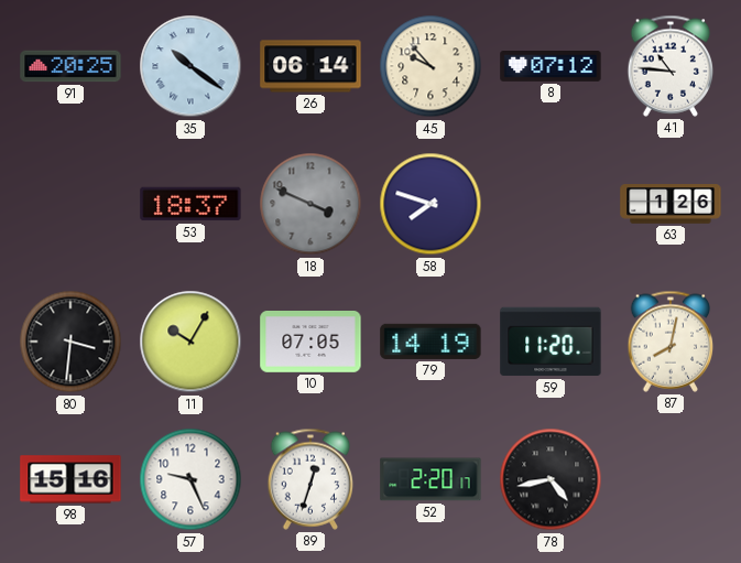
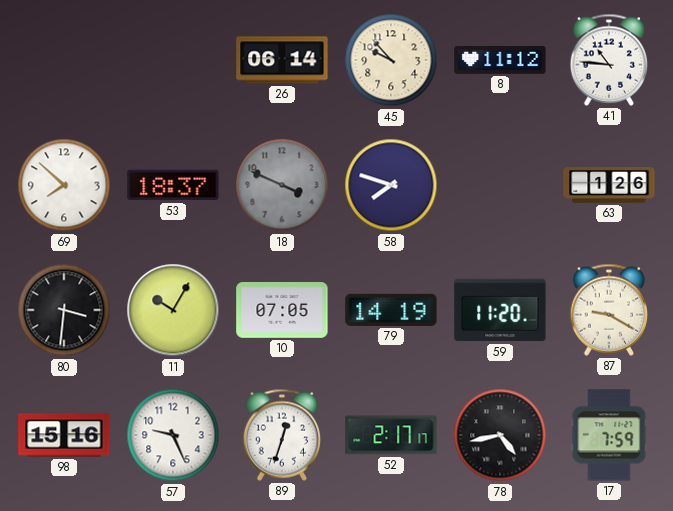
91: 20:25 -> none (70, 66)
35: 10:21 -> none (190, 66)
8: 07:12 -> 11:12 (500, 61)
69: none -> 7:52 (64, 185)
87: 8:02 -> 9:20 (609, 310)
52: 2:20 -> 2:17 (391, 435)
17: none -> 7:59 (609, 435)
